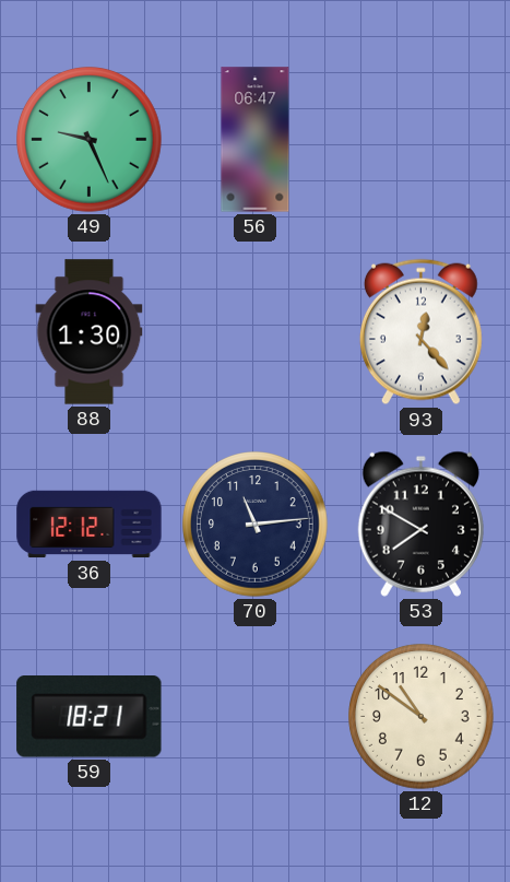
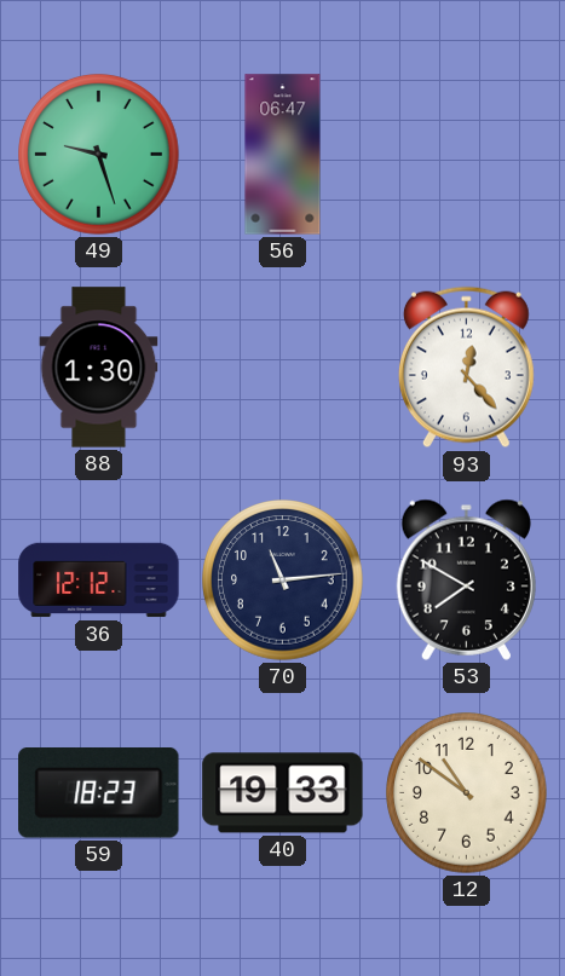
49: 9:26 -> 9:27 (99, 155)
59: 18:21 -> 18:23 (99, 793)
40: none -> 19:33 (283, 793)
